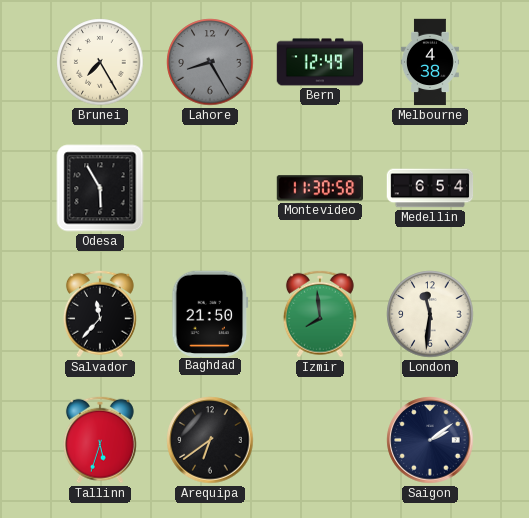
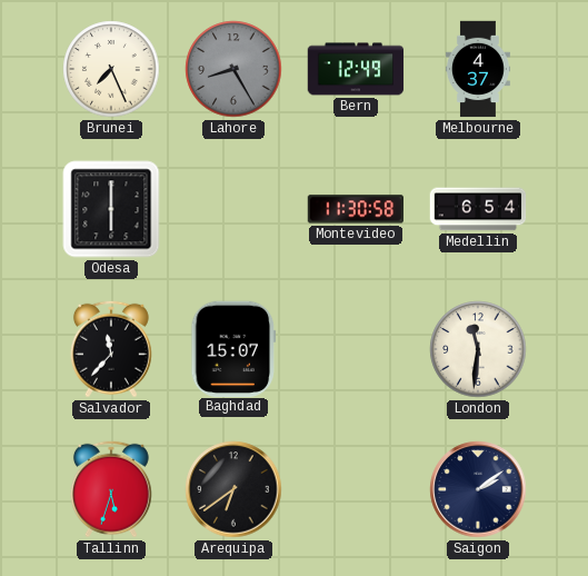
Brunei: 7:25 -> 7:26 (111, 69)
Melbourne: 4:38 -> 4:37 (478, 69)
Odesa: 5:55 -> 6:00 (111, 209)
Baghdad: 21:50 -> 15:07 (233, 348)
Izmir: 7:59 -> none (320, 314)
